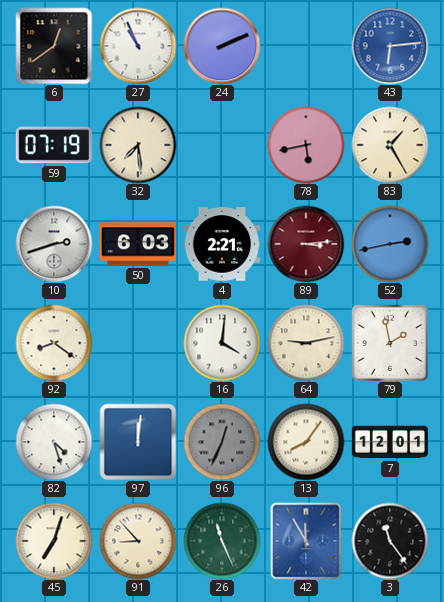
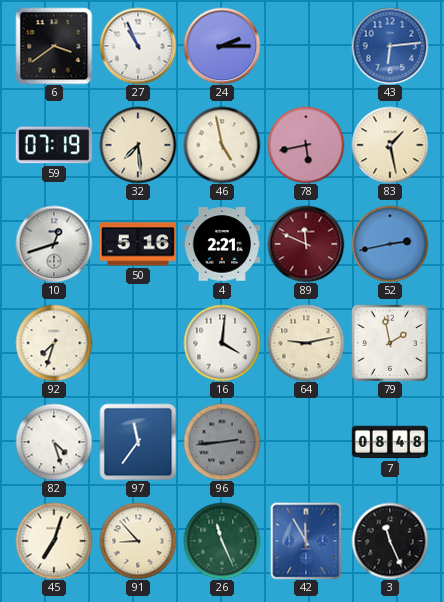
6: 12:39 -> 3:39 (54, 46)
24: 2:11 -> 2:15 (222, 46)
46: none -> 4:58 (222, 145)
83: 1:25 -> 1:28 (390, 145)
10: 2:42 -> 12:42 (54, 244)
50: 6:03 -> 5:16 (137, 244)
89: 3:14 -> 11:49 (306, 244)
92: 8:21 -> 7:33 (54, 343)
97: 12:01 -> 11:36 (138, 442)
96: 12:34 -> 2:44 (222, 442)
13: 8:06 -> none (306, 442)
7: 12:01 -> 08:48 (389, 442)
3: 11:24 -> 11:26 (390, 541)
